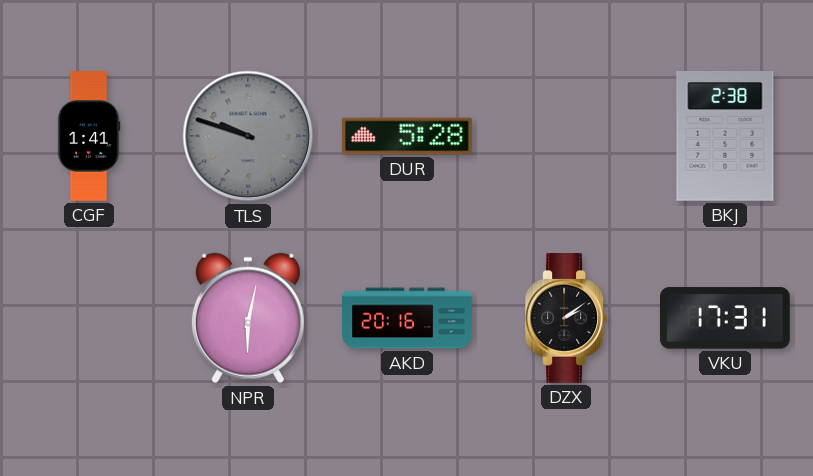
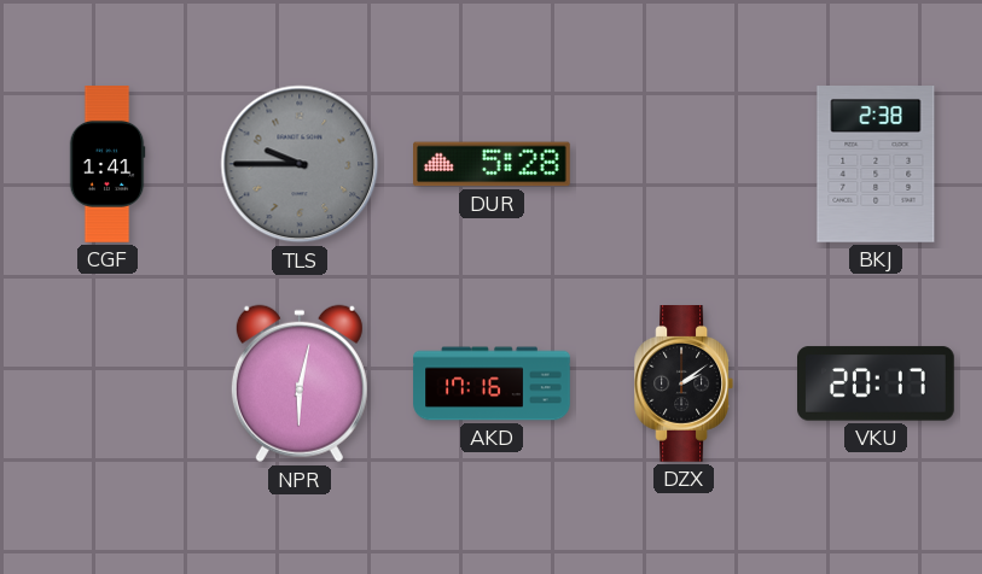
TLS: 9:48 -> 9:45 (300, 164)
AKD: 20:16 -> 17:16 (492, 383)
VKU: 17:31 -> 20:17 (877, 383)
